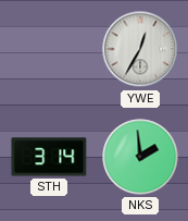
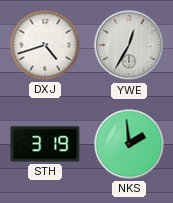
DXJ: none -> 4:42 (45, 45)
STH: 3:14 -> 3:19 (45, 144)
